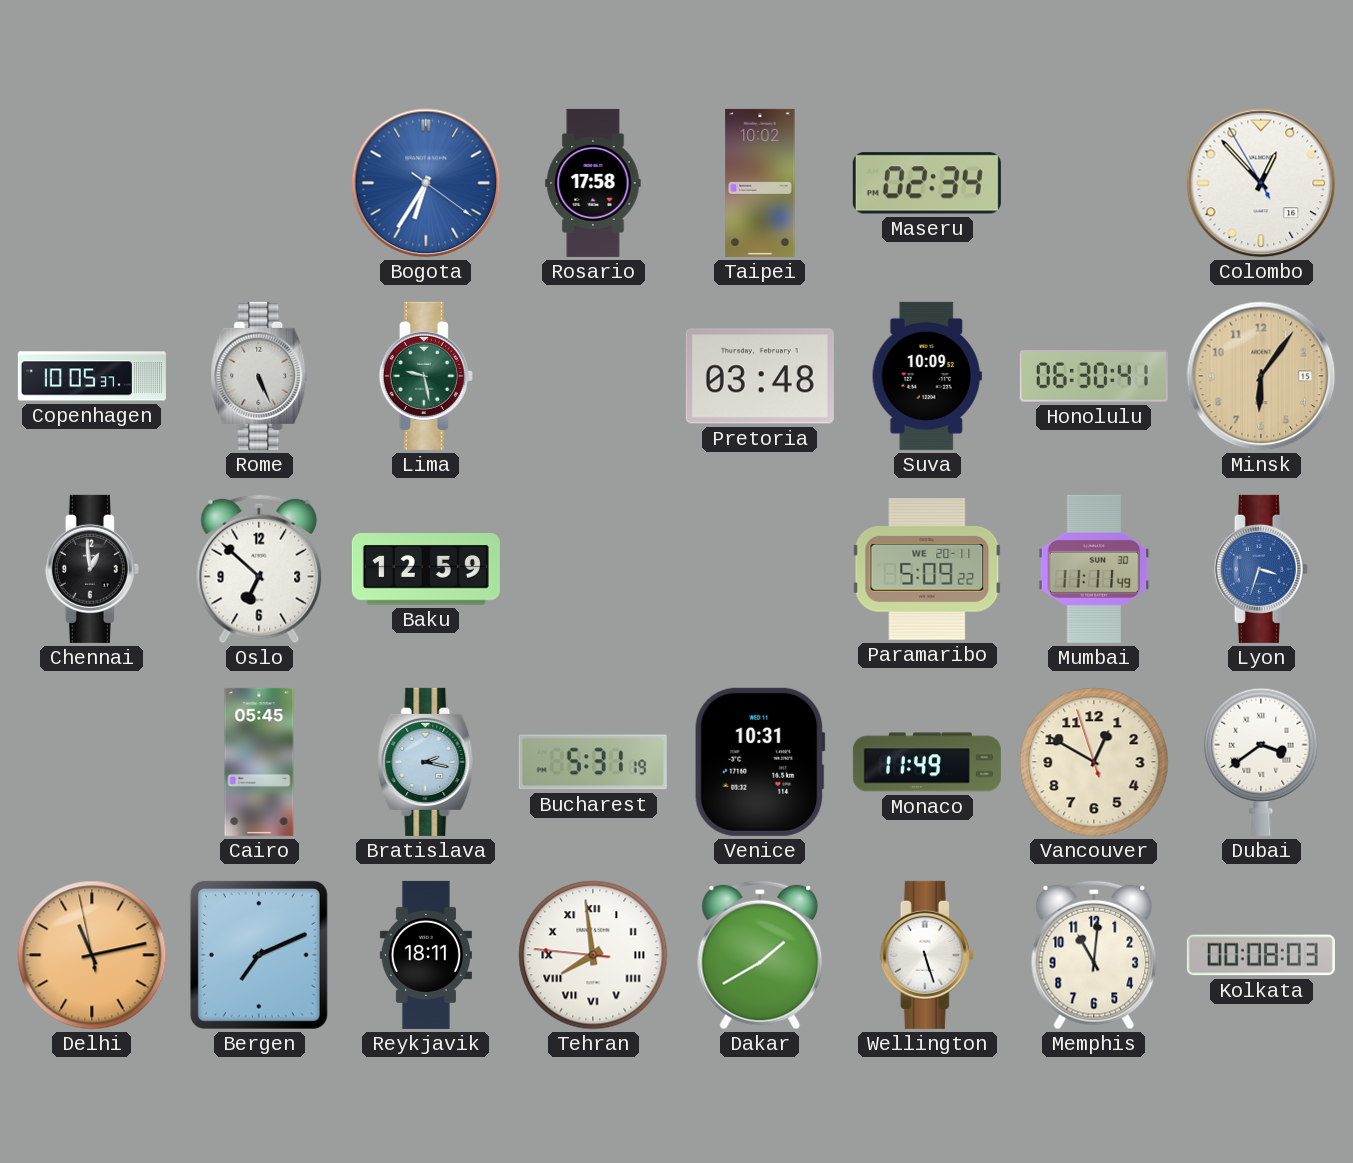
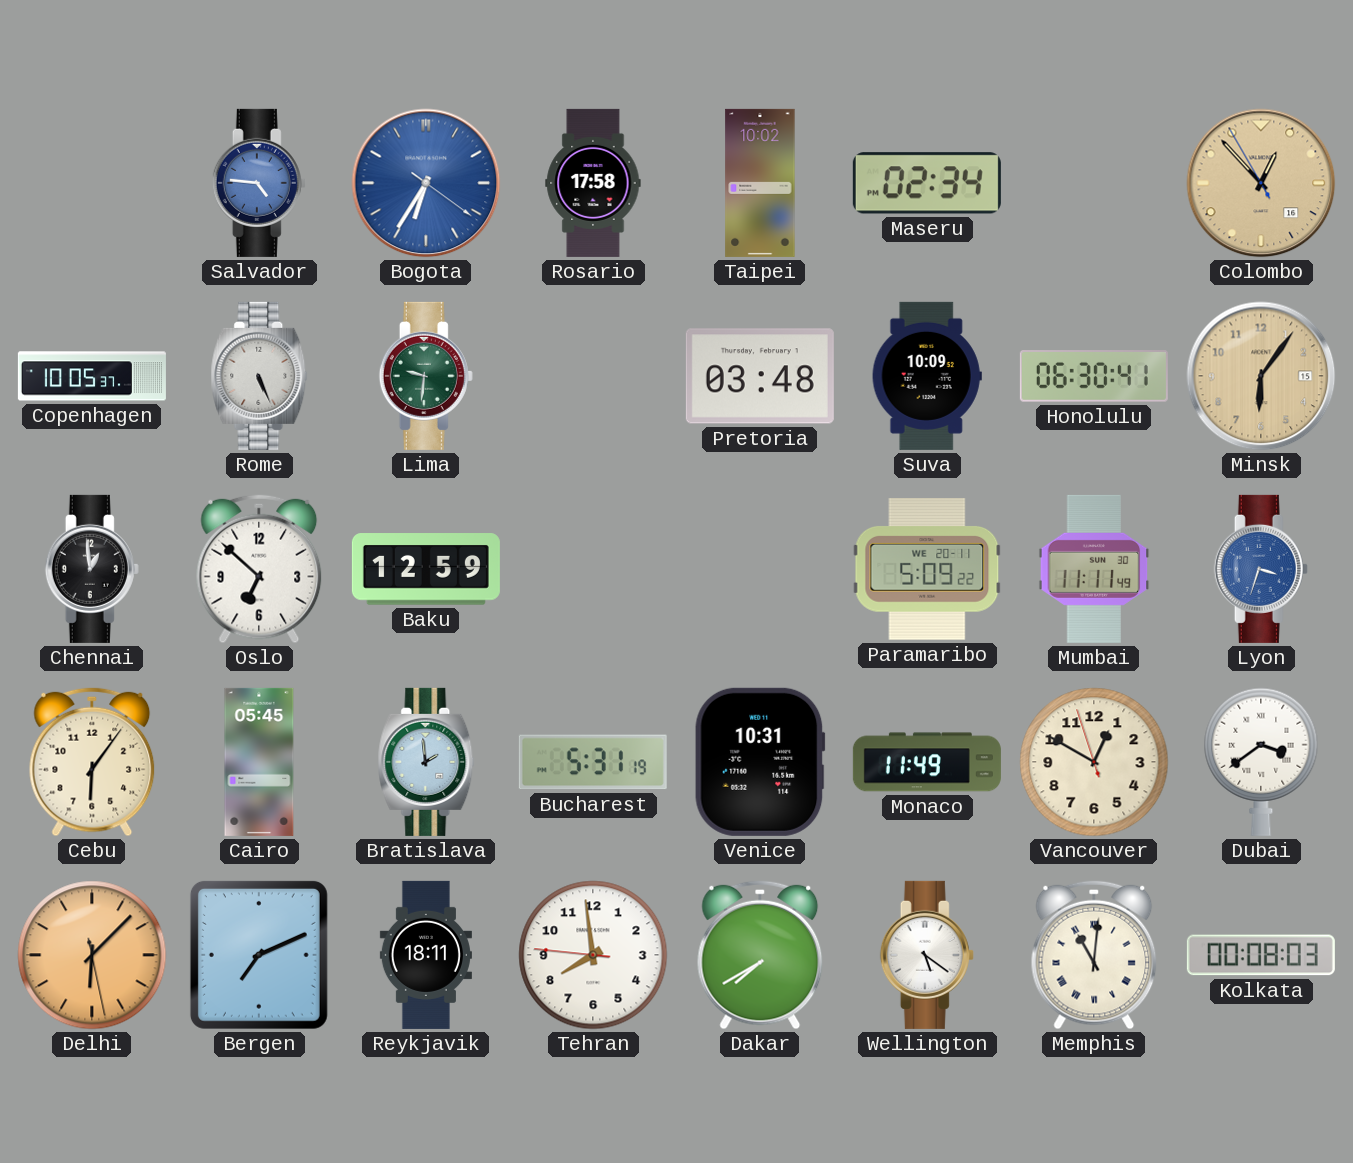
Salvador: none -> 4:46 (259, 183)
Colombo dial: white -> champagne (1261, 183)
Lima: 9:28 -> 9:31 (426, 376)
Cebu: none -> 6:06 (92, 762)
Bratislava: 2:17 -> 1:59 (426, 762)
Delhi: 11:12 -> 6:07 (92, 955)
Tehran numerals: Roman -> Arabic (593, 955)
Dakar: 1:40 -> 7:40 (760, 955)
Wellington: 5:27 -> 5:21 (927, 955)
Memphis numerals: Arabic -> Roman (1094, 955)
